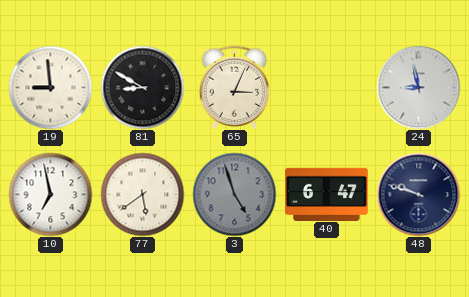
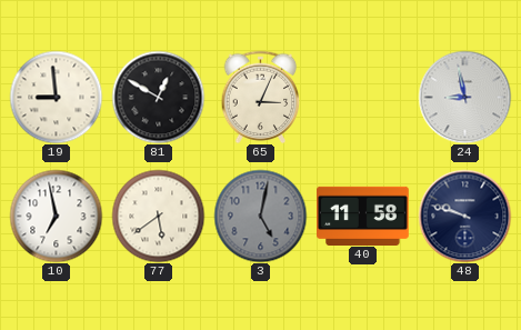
81: 8:50 -> 12:50 (158, 97)
3: 4:57 -> 5:02 (260, 216)
40: 6:47 -> 11:58 (363, 216)
